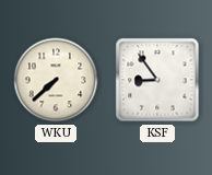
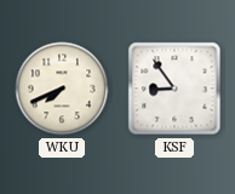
WKU: 7:38 -> 7:41 (62, 89)
